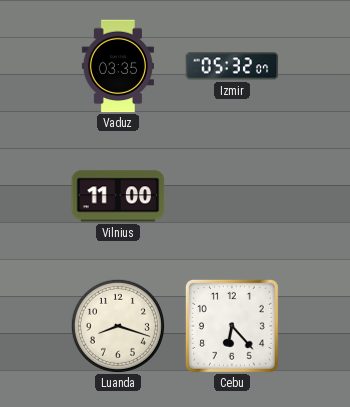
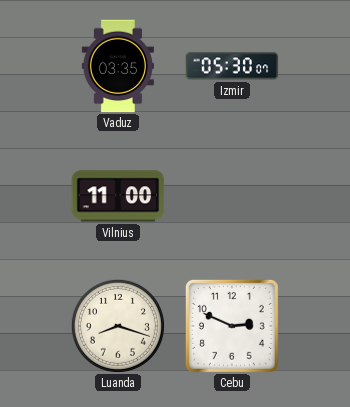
Izmir: 05:32 -> 05:30 (232, 66)
Cebu: 6:23 -> 2:49 (232, 326)
